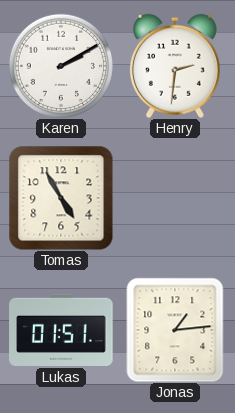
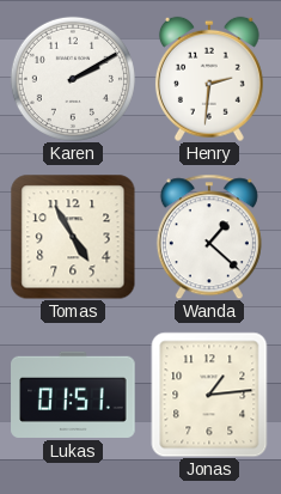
Wanda: none -> 1:22 (209, 237)
